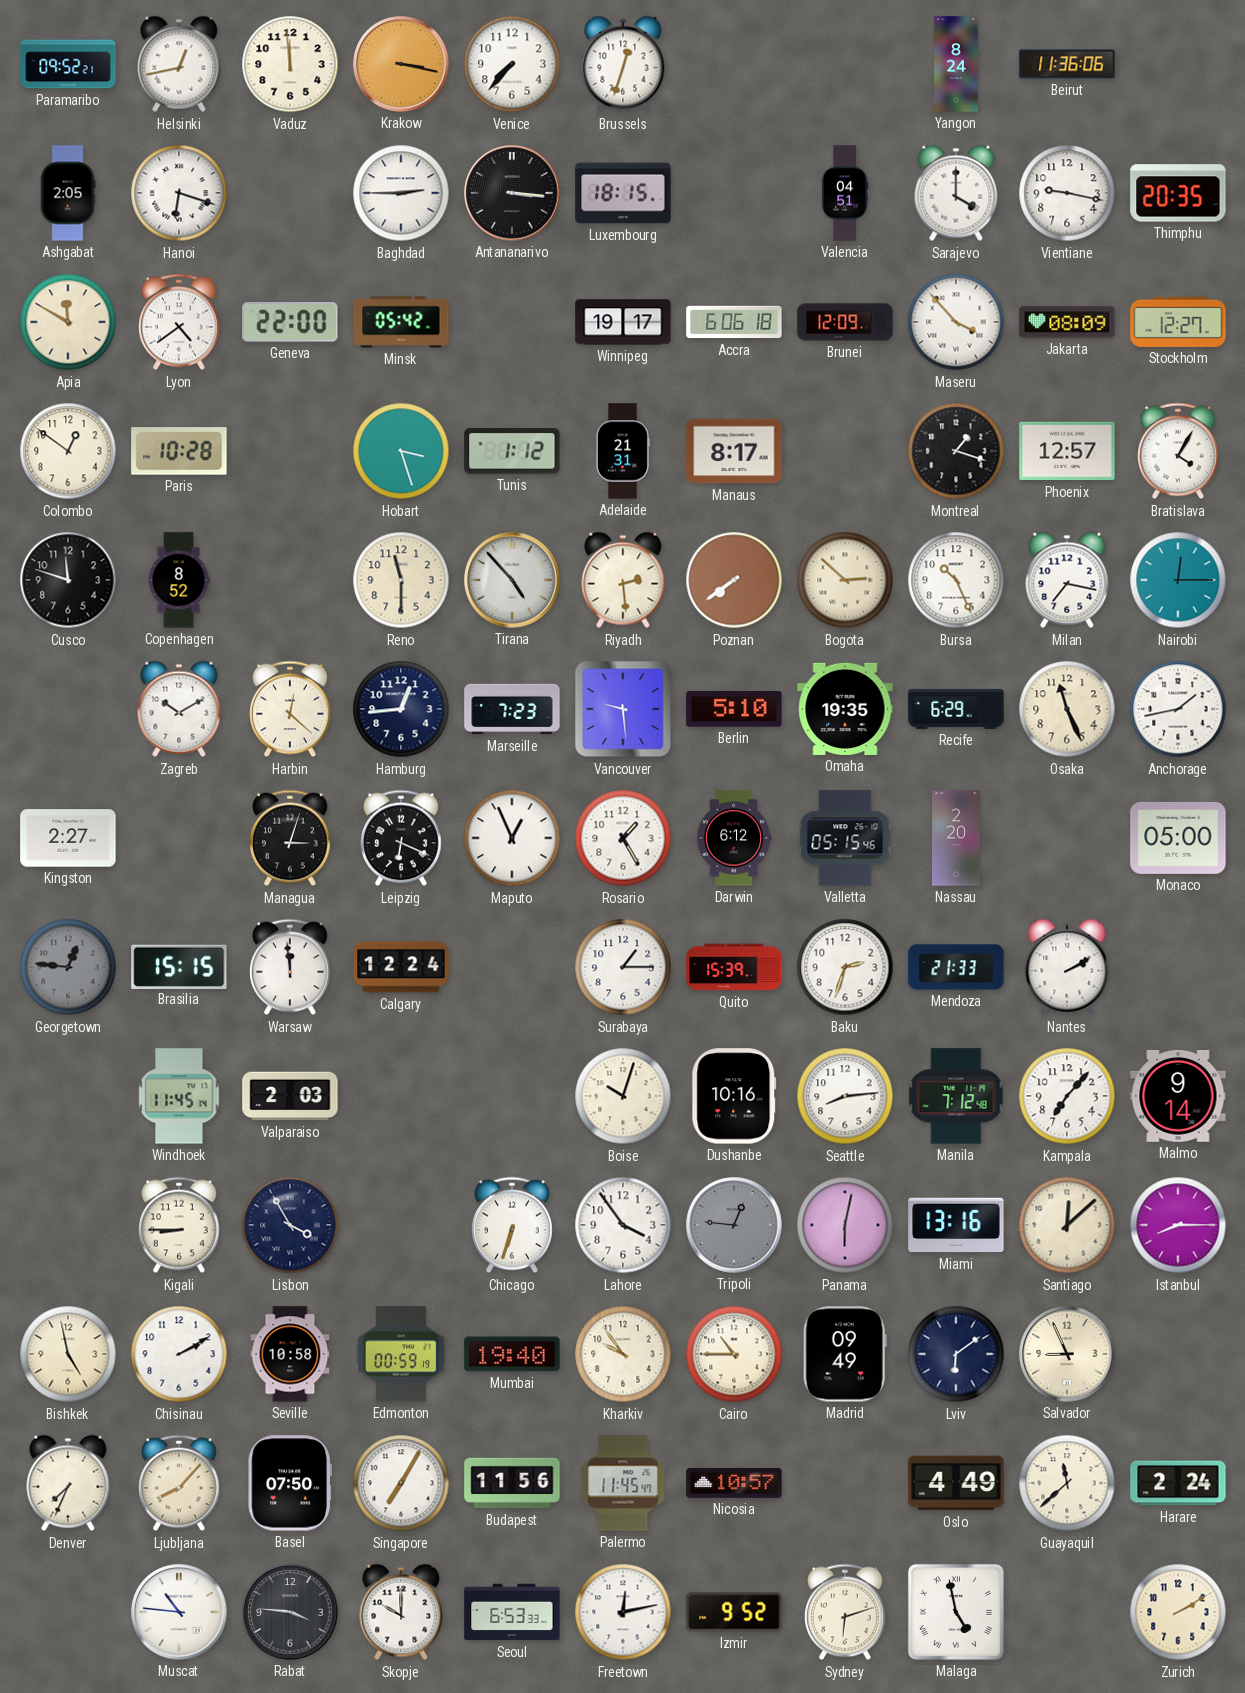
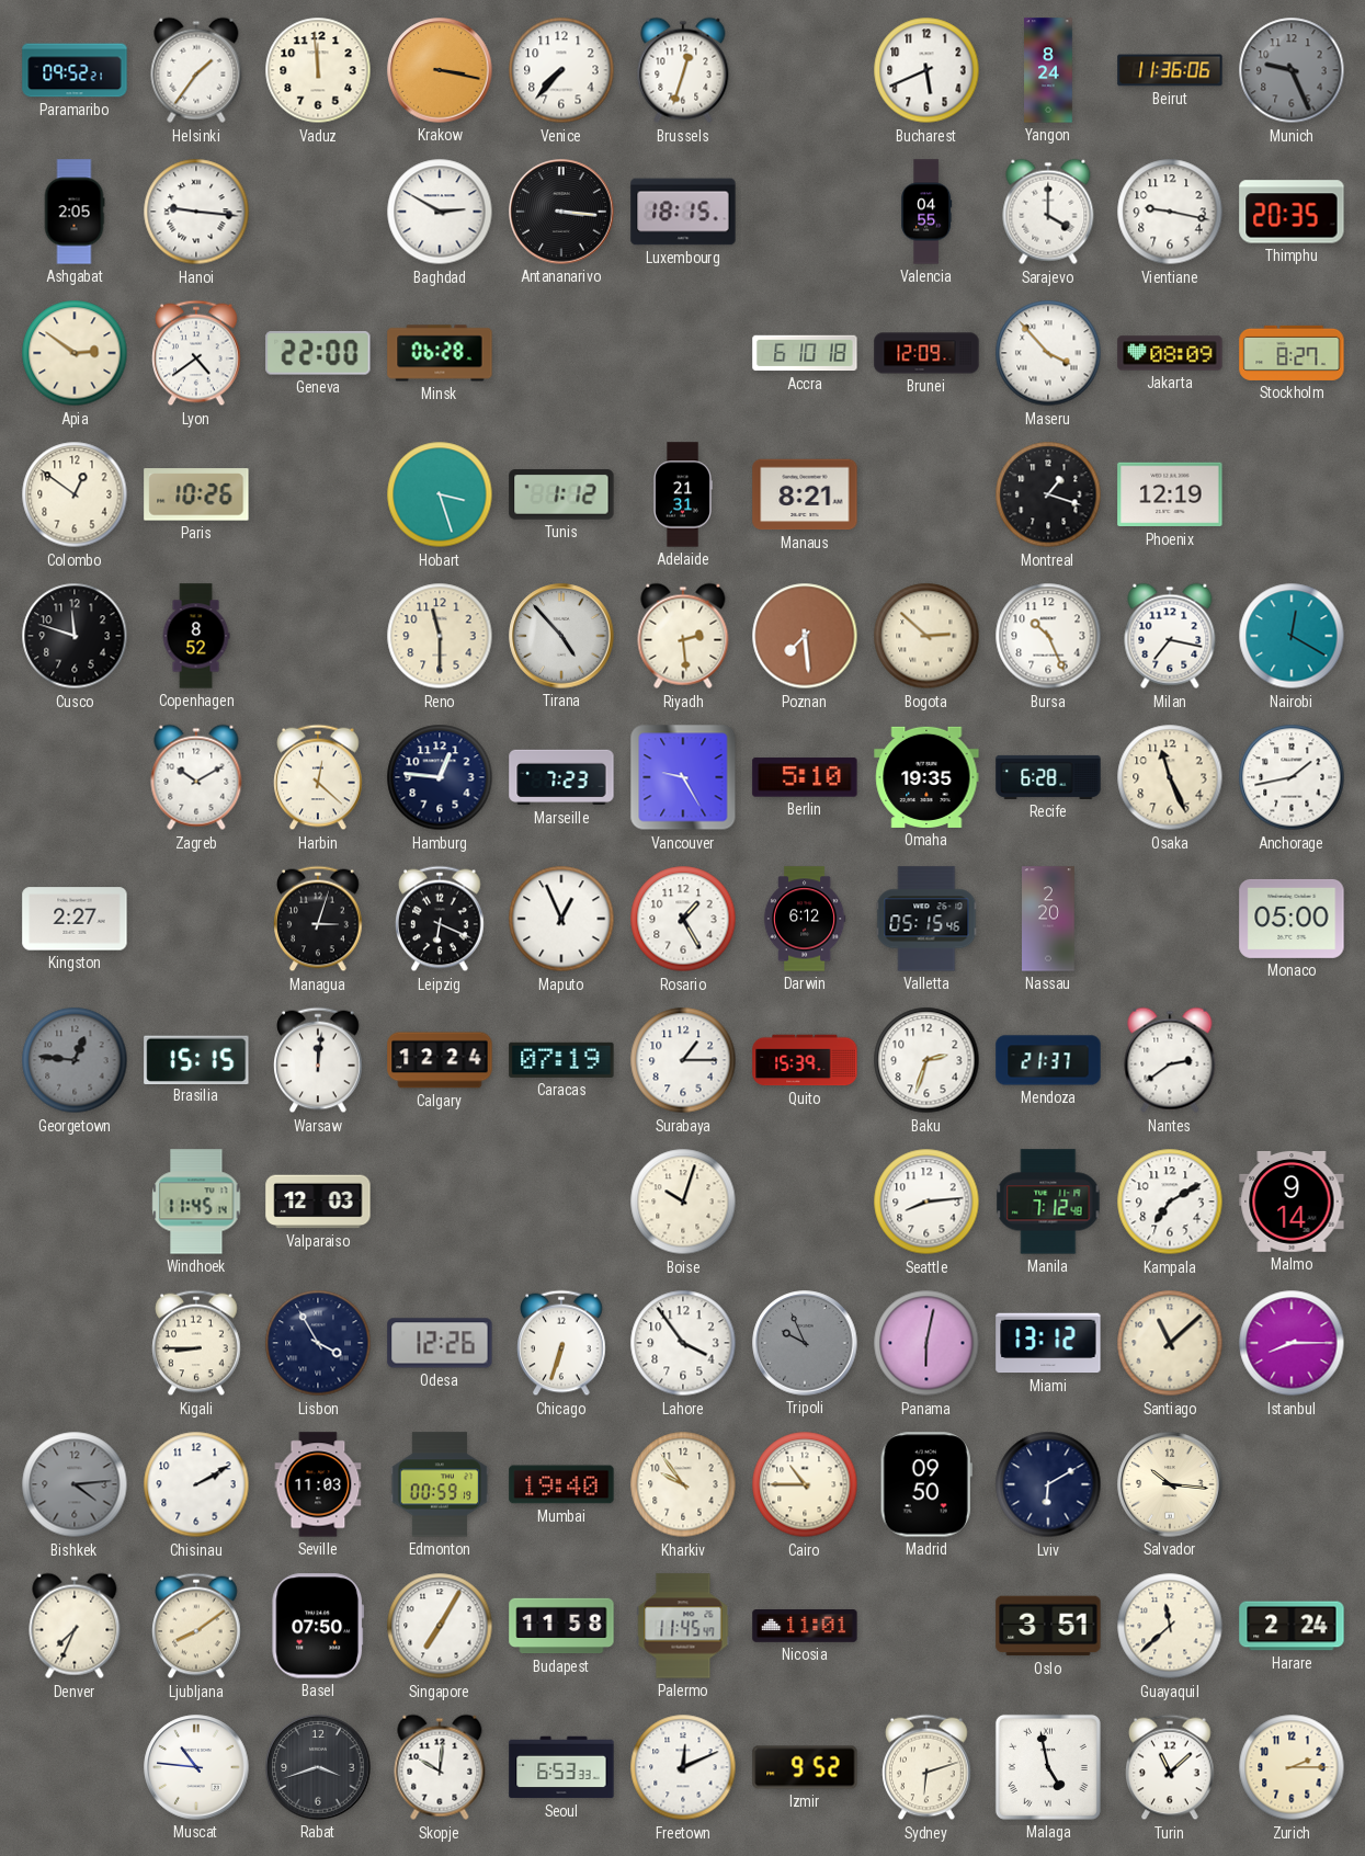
Helsinki: 12:43 -> 1:36 (196, 70)
Bucharest: none -> 5:41 (926, 70)
Munich: none -> 9:26 (1292, 70)
Hanoi: 6:18 -> 9:16 (196, 212)
Baghdad: 2:45 -> 2:50 (440, 212)
Valencia: 04:51 -> 04:55 (926, 212)
Apia: 11:50 -> 2:51 (75, 353)
Minsk: 05:42 -> 06:28 (440, 353)
Winnipeg: 19:17 -> none (623, 322)
Accra: 6:06 -> 6:10 (805, 353)
Stockholm: 12:27 -> 8:27 (1292, 353)
Paris: 10:28 -> 10:26 (196, 494)
Manaus: 8:17 -> 8:21 (805, 494)
Phoenix: 12:57 -> 12:19 (1170, 494)
Bratislava: 4:05 -> none (1178, 451)
Poznan: 7:39 -> 7:29 (805, 636)
Nairobi: 12:15 -> 12:20 (1292, 636)
Hamburg: 12:44 -> 12:46 (440, 777)
Vancouver: 9:29 -> 9:25 (683, 777)
Recife: 6:29 -> 6:28 (1048, 777)
Warsaw: 11:59 -> 12:01 (318, 1060)
Caracas: none -> 07:19 (561, 1060)
Mendoza: 21:33 -> 21:37 (1048, 1060)
Nantes: 2:10 -> 2:39 (1170, 1060)
Valparaiso: 2:03 -> 12:03 (318, 1202)
Dushanbe: 10:16 -> none (734, 1096)
Kampala: 7:07 -> 7:10 (1170, 1202)
Odesa: none -> 12:26 (440, 1343)
Tripoli: 12:46 -> 9:56 (805, 1343)
Miami: 13:16 -> 13:12 (1048, 1343)
Santiago: 12:08 -> 11:08 (1170, 1343)
Bishkek: 4:58 -> 4:14 (75, 1484)
Bishkek dial: cream -> grey (75, 1484)
Seville: 10:58 -> 11:03 (318, 1484)
Madrid: 09:49 -> 09:50 (926, 1484)
Lviv: 6:09 -> 6:10 (1048, 1484)
Salvador: 8:56 -> 10:16 (1170, 1484)
Ljubljana: 8:07 -> 8:09 (196, 1626)
Budapest: 11:56 -> 11:58 (561, 1626)
Nicosia: 10:57 -> 11:01 (805, 1626)
Oslo: 4:49 -> 3:51 (1048, 1626)
Rabat: 3:46 -> 3:42 (318, 1767)
Skopje: 10:00 -> 10:01 (440, 1767)
Freetown: 12:13 -> 12:11 (683, 1767)
Turin: none -> 11:08 (1170, 1767)
Zurich: 2:10 -> 2:15 (1292, 1767)
